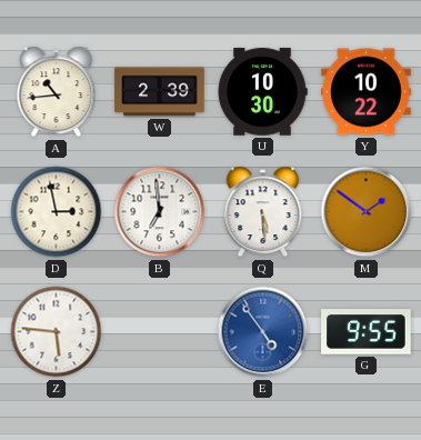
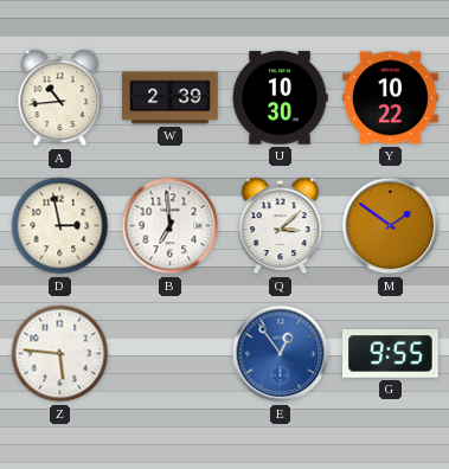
Q: 5:29 -> 3:08 (281, 226)
E: 4:54 -> 12:54 (281, 354)
